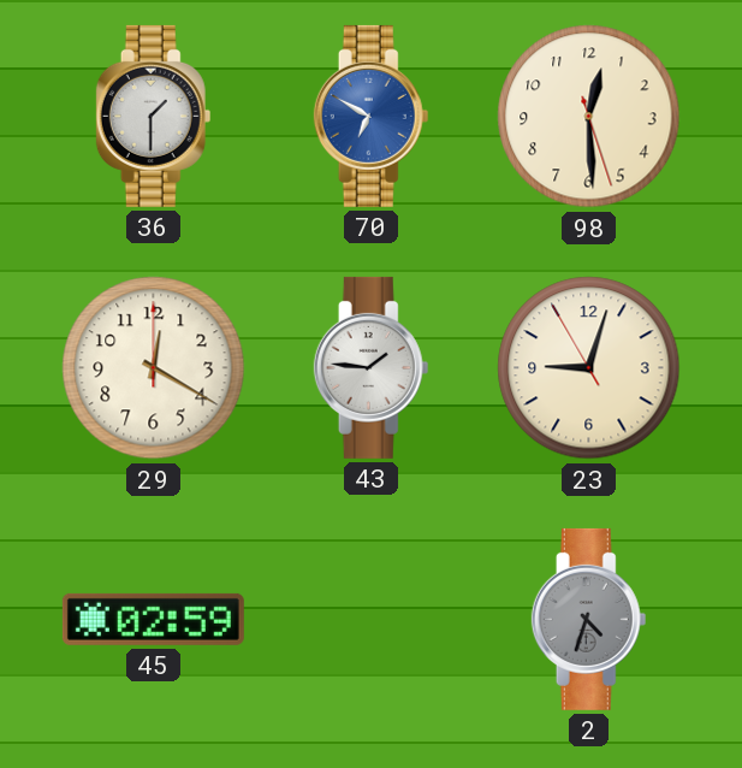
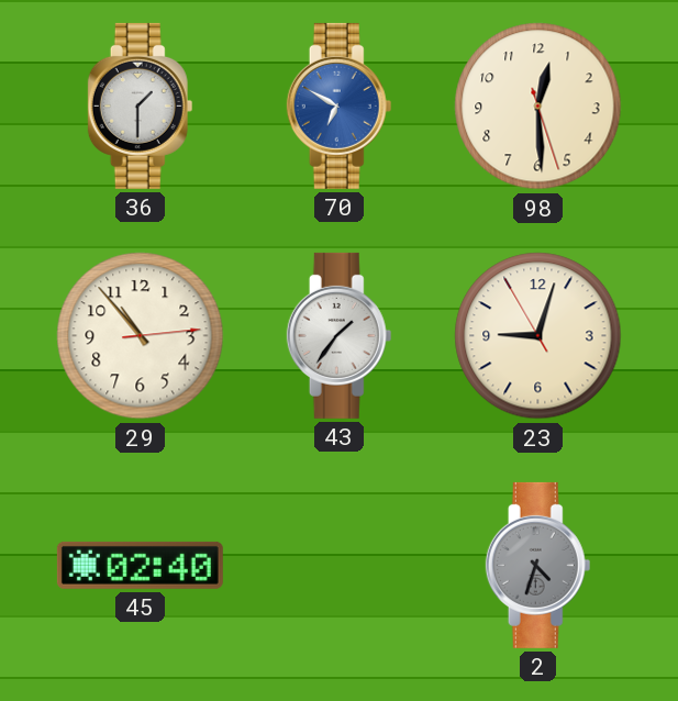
29: 12:20 -> 10:53 (141, 336)
43: 1:46 -> 1:36 (340, 335)
45: 02:59 -> 02:40 (140, 565)
